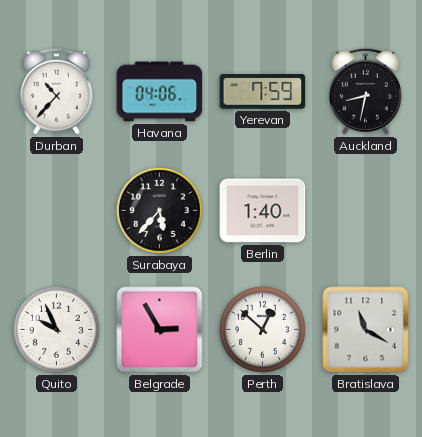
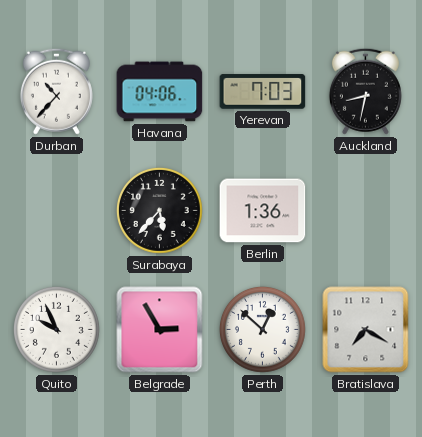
Yerevan: 7:59 -> 7:03 (263, 92)
Berlin: 1:40 -> 1:36 (263, 211)
Bratislava: 11:20 -> 7:20 (366, 330)
